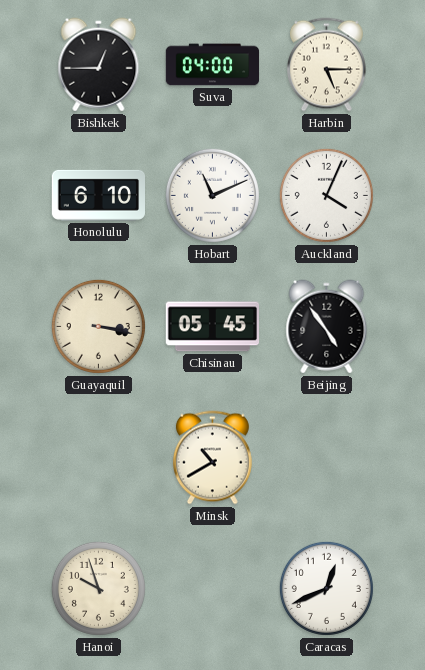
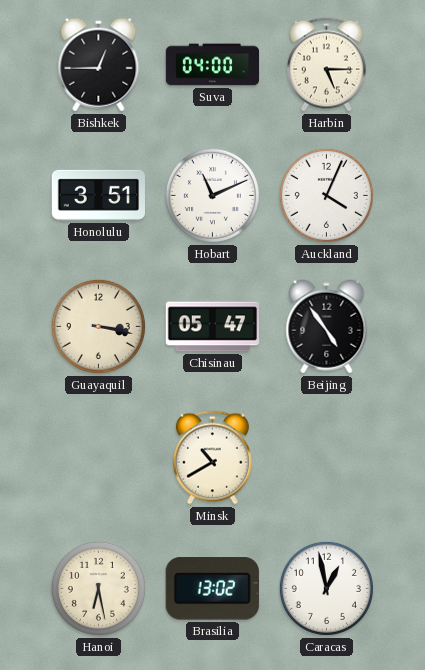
Honolulu: 6:10 -> 3:51 (98, 195)
Chisinau: 05:45 -> 05:47 (213, 327)
Hanoi: 9:57 -> 6:28 (98, 588)
Brasilia: none -> 13:02 (212, 589)
Caracas: 12:41 -> 12:58 (326, 588)
